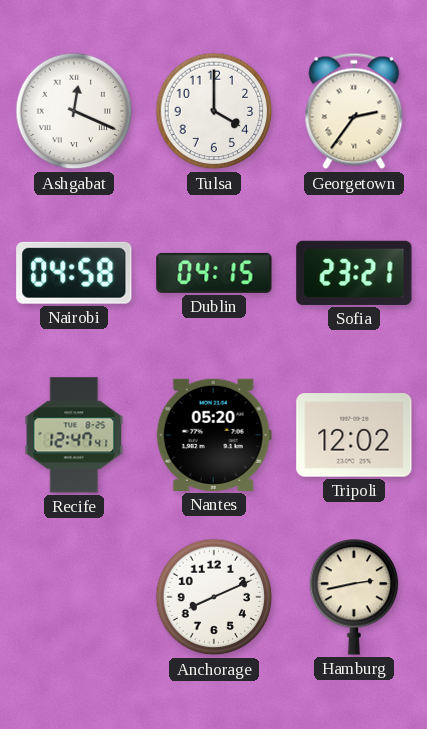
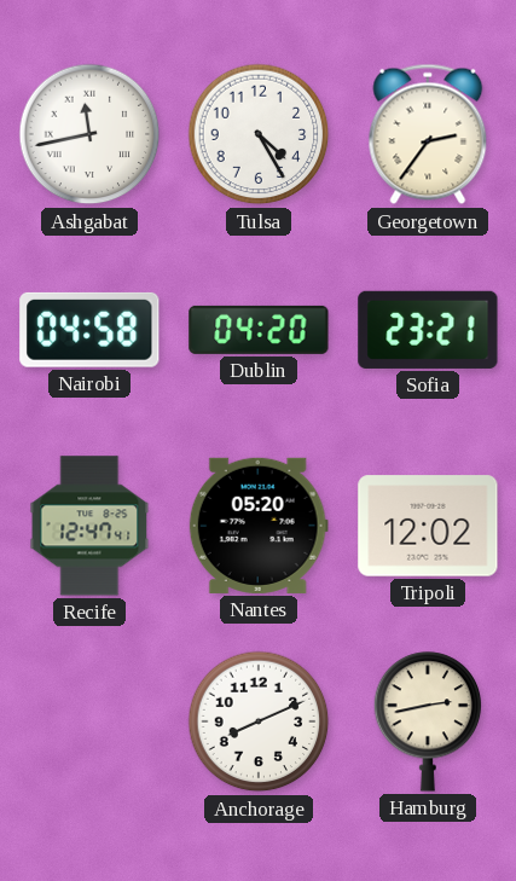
Ashgabat: 12:19 -> 11:43 (89, 134)
Tulsa: 4:00 -> 4:25 (259, 134)
Dublin: 04:15 -> 04:20 (259, 330)
